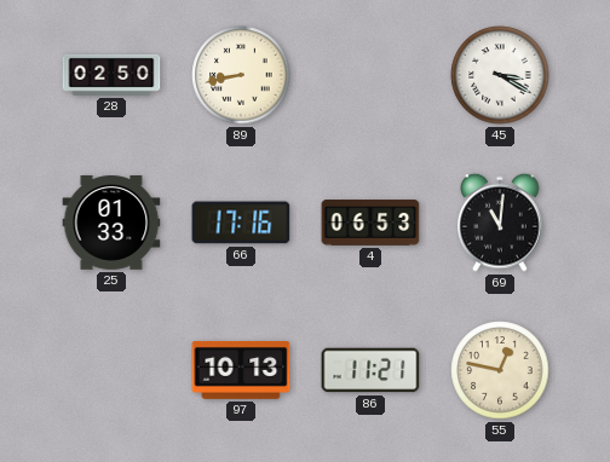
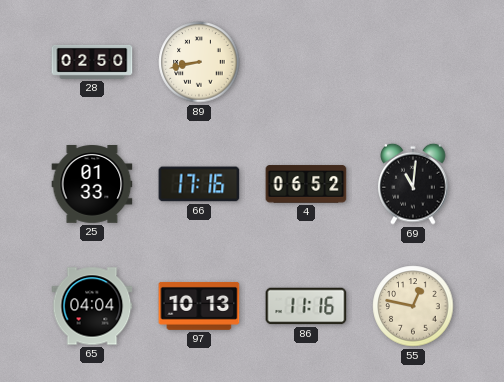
45: 3:20 -> none (500, 75)
4: 06:53 -> 06:52 (306, 184)
65: none -> 04:04 (92, 306)
86: 11:21 -> 11:16 (306, 306)
